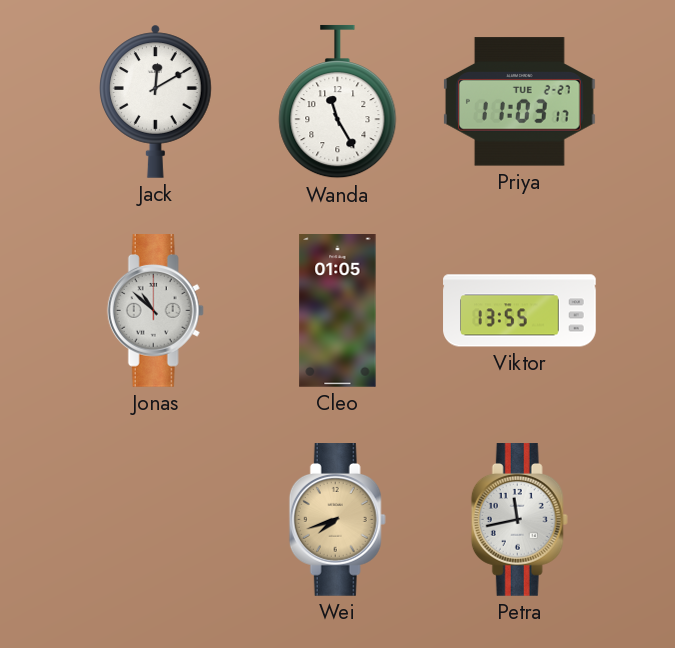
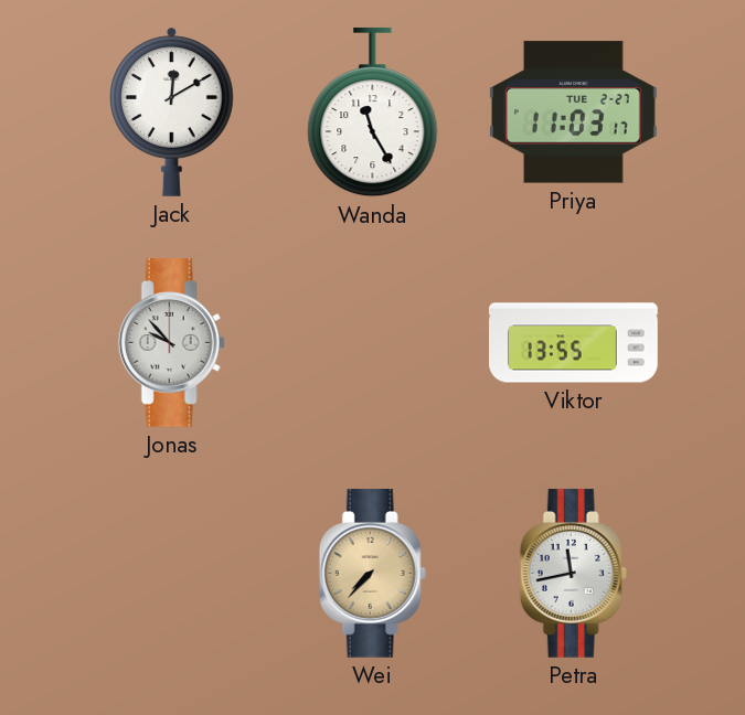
Jonas: 10:52 -> 9:53 (171, 343)
Cleo: 01:05 -> none (338, 311)
Wei: 7:42 -> 7:37 (372, 574)
